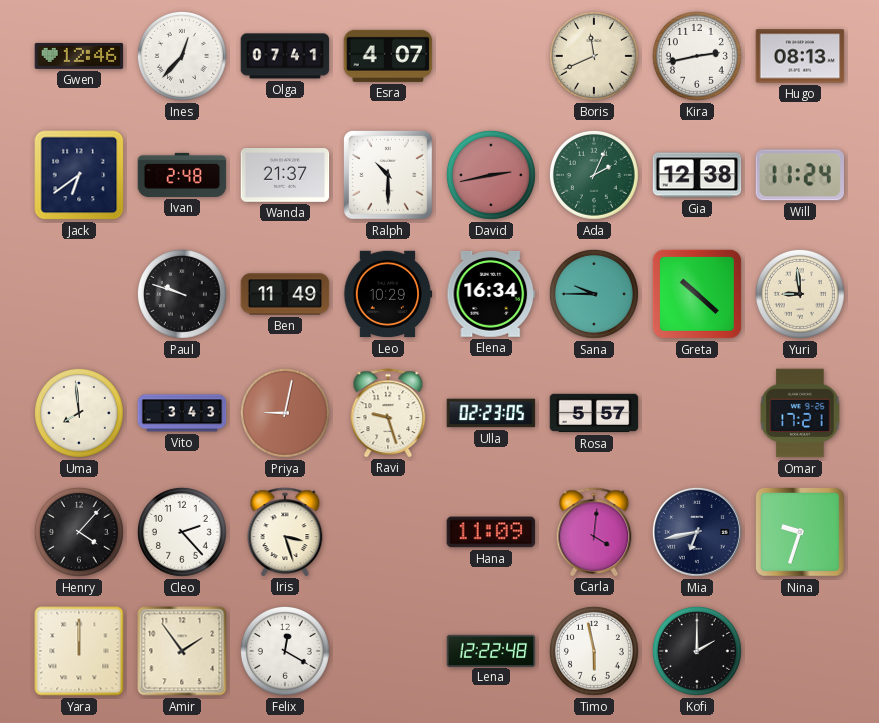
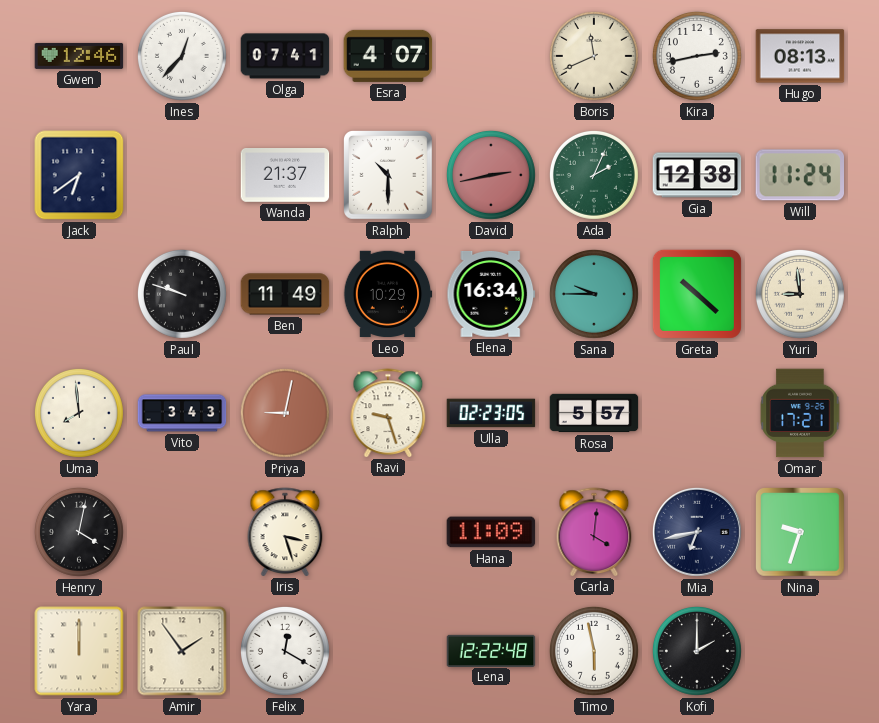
Ivan: 2:48 -> none (182, 175)
Henry: 4:07 -> 4:02 (79, 532)
Cleo: 2:23 -> none (182, 532)
